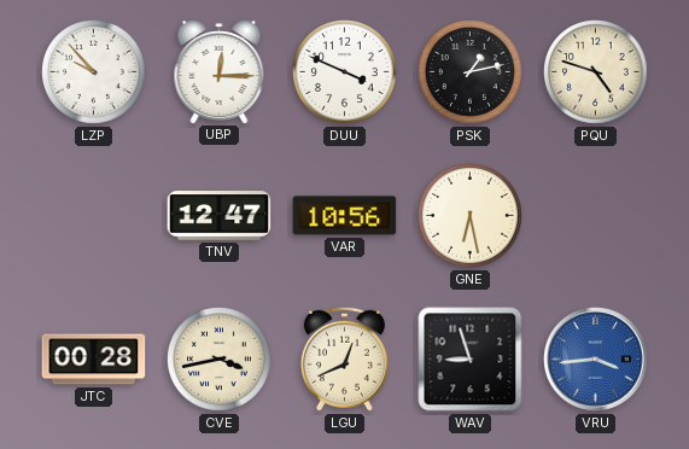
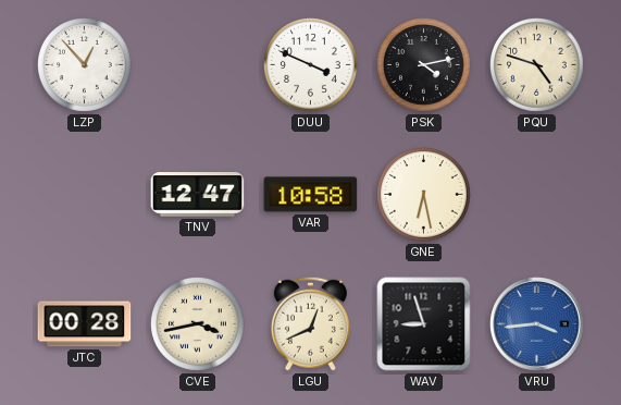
LZP: 9:53 -> 12:53 (85, 65)
UBP: 12:15 -> none (220, 72)
PSK: 1:13 -> 4:13 (424, 65)
VAR: 10:56 -> 10:58 (311, 195)
